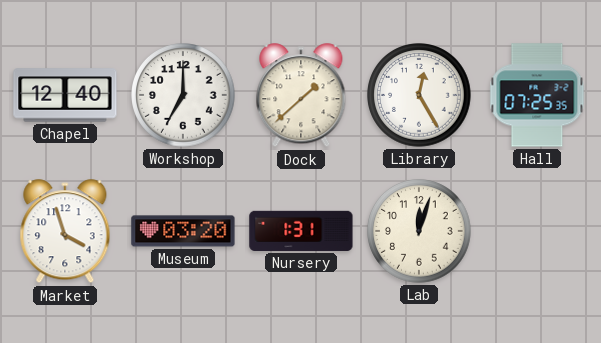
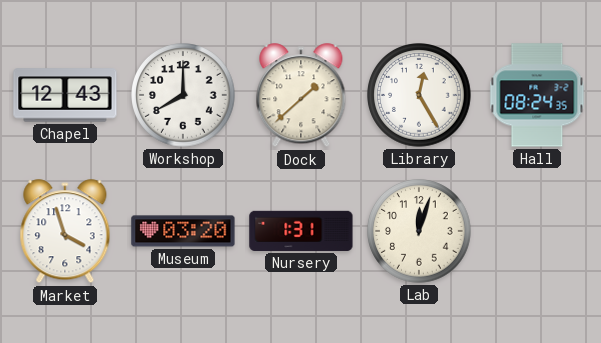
Chapel: 12:40 -> 12:43 (65, 95)
Workshop: 7:00 -> 8:00 (183, 95)
Hall: 07:25 -> 08:24 (537, 95)
